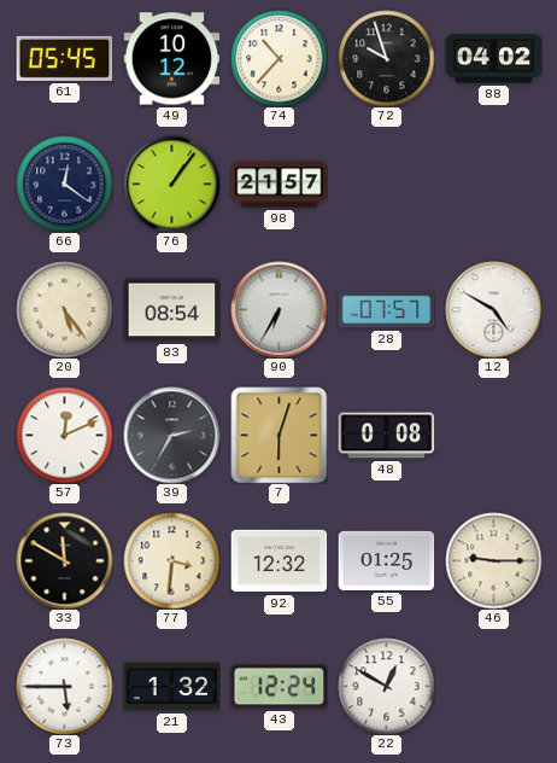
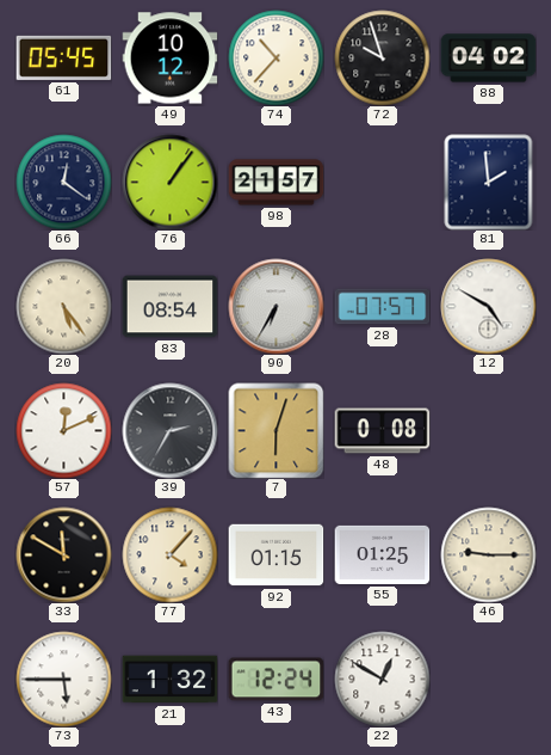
81: none -> 1:59 (489, 182)
77: 3:31 -> 4:07 (169, 554)
92: 12:32 -> 01:15 (275, 555)
